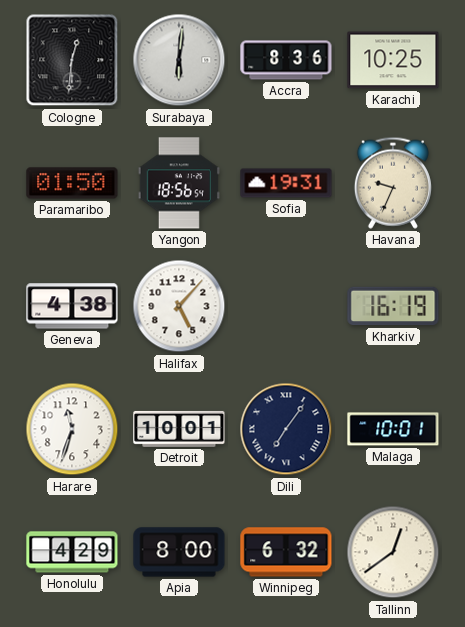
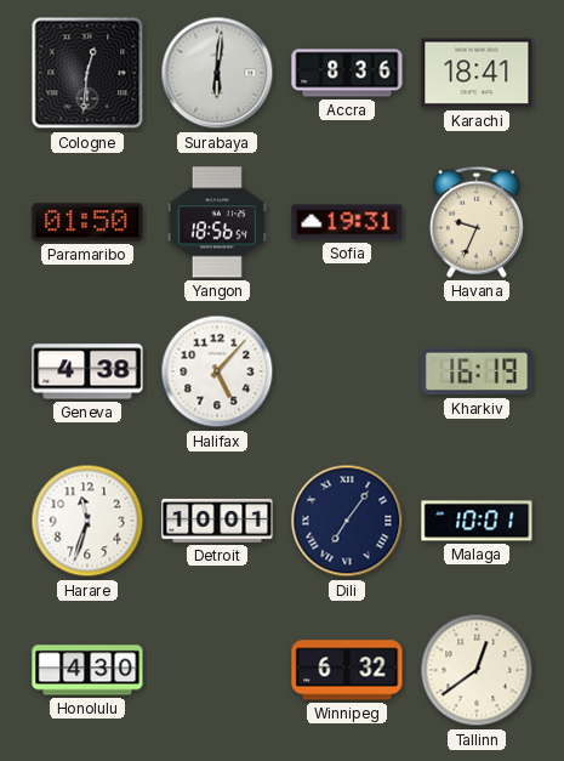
Karachi: 10:25 -> 18:41 (477, 73)
Honolulu: 4:29 -> 4:30 (87, 670)
Apia: 8:00 -> none (179, 552)
